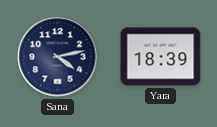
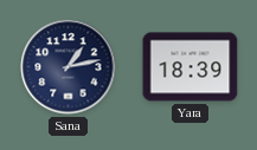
Sana: 4:13 -> 1:13 (69, 67)
